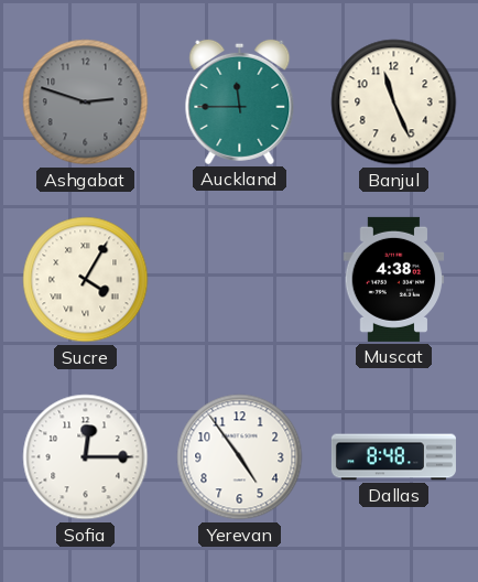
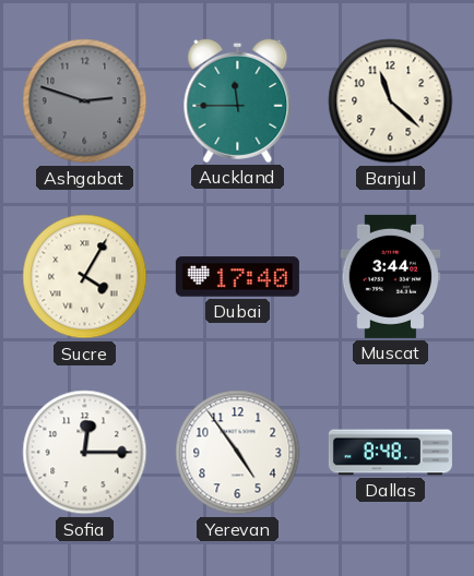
Banjul: 11:26 -> 11:22 (391, 101)
Dubai: none -> 17:40 (237, 277)
Muscat: 4:38 -> 3:44 (391, 276)
